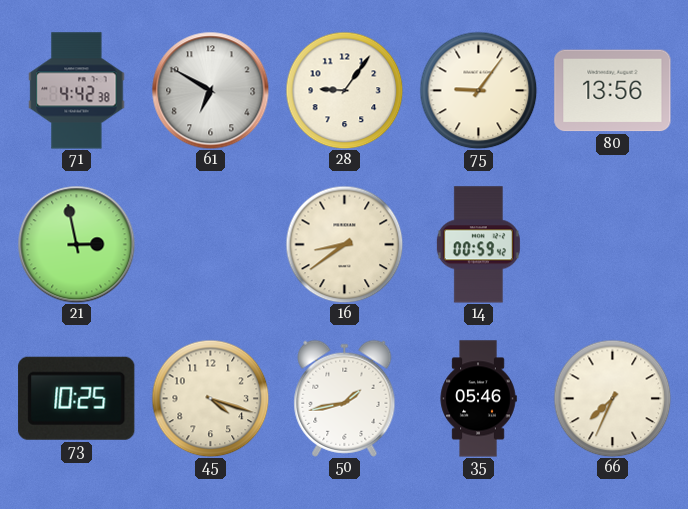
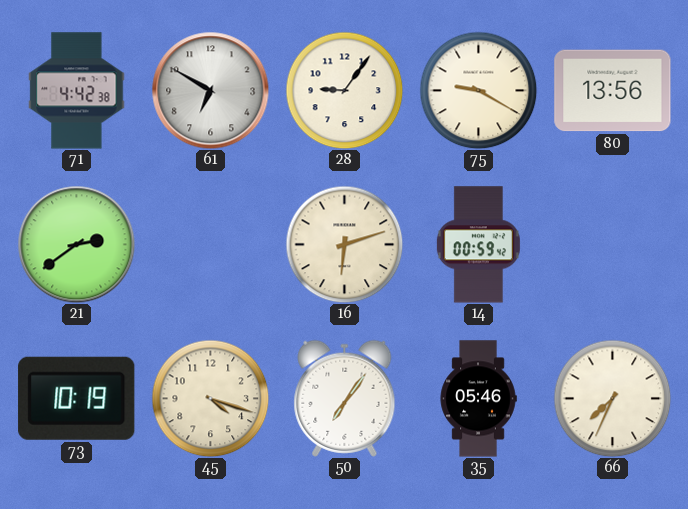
75: 9:06 -> 9:20 (478, 90)
21: 2:58 -> 2:39 (76, 244)
16: 8:39 -> 6:12 (344, 244)
73: 10:25 -> 10:19 (77, 398)
50: 1:43 -> 7:06 (345, 398)
